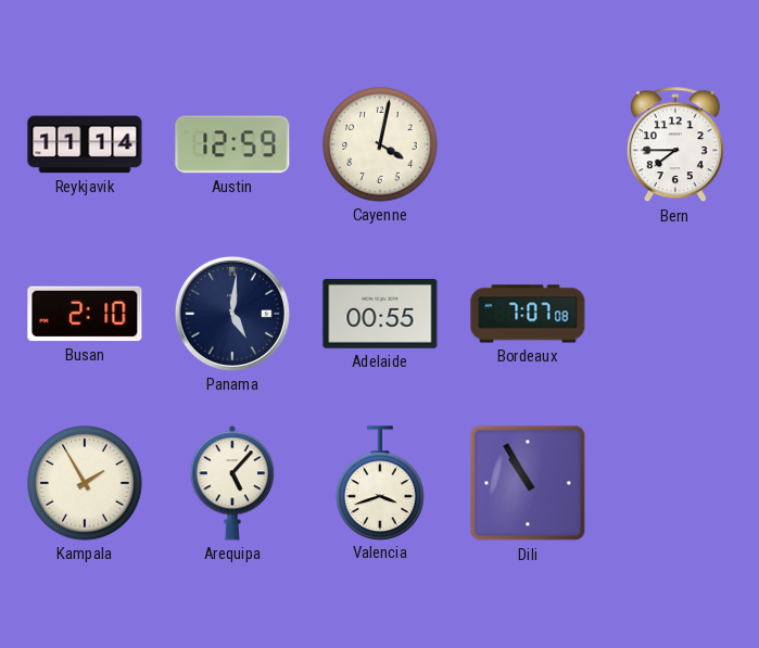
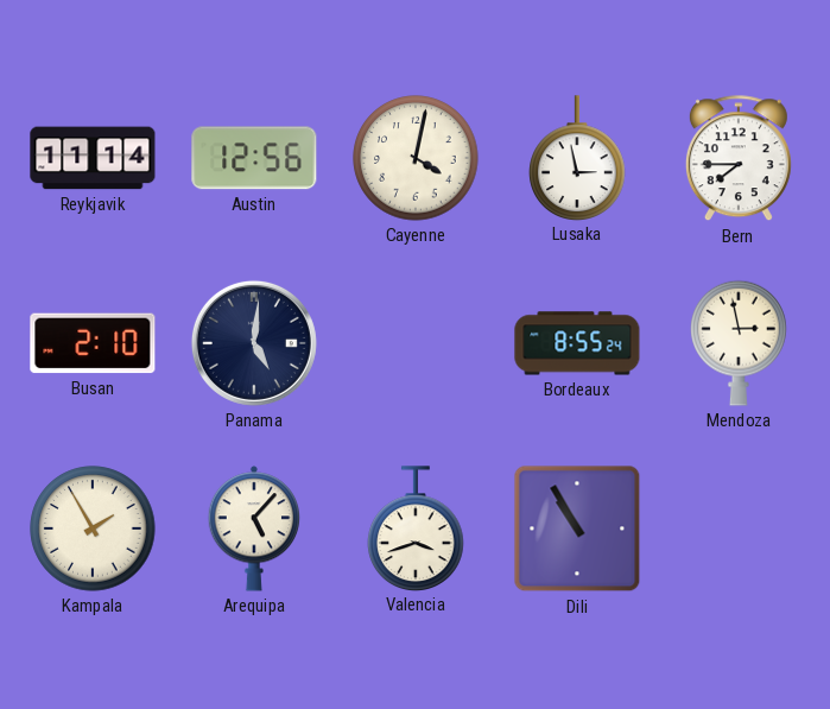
Austin: 12:59 -> 12:56 (254, 158)
Lusaka: none -> 2:58 (577, 158)
Adelaide: 00:55 -> none (380, 314)
Bordeaux: 7:07 -> 8:55 (577, 343)
Mendoza: none -> 2:58 (739, 343)
